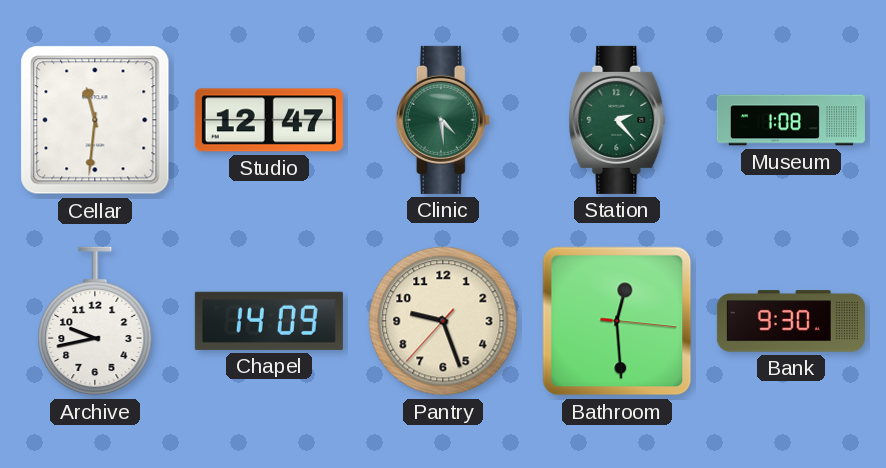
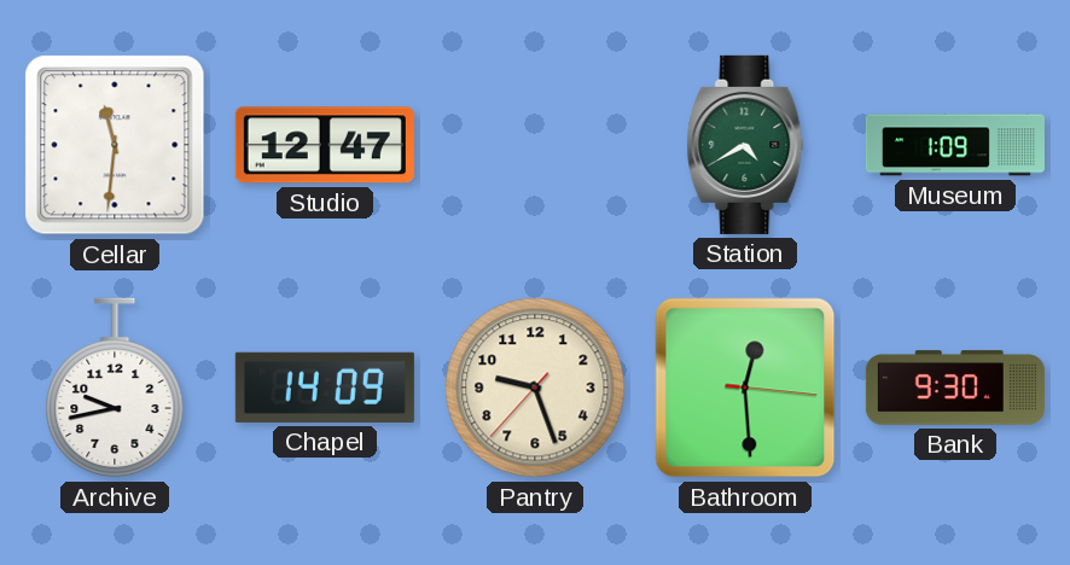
Clinic: 4:29 -> none (443, 120)
Station: 2:23 -> 4:40 (745, 145)
Museum: 1:08 -> 1:09 (955, 145)
